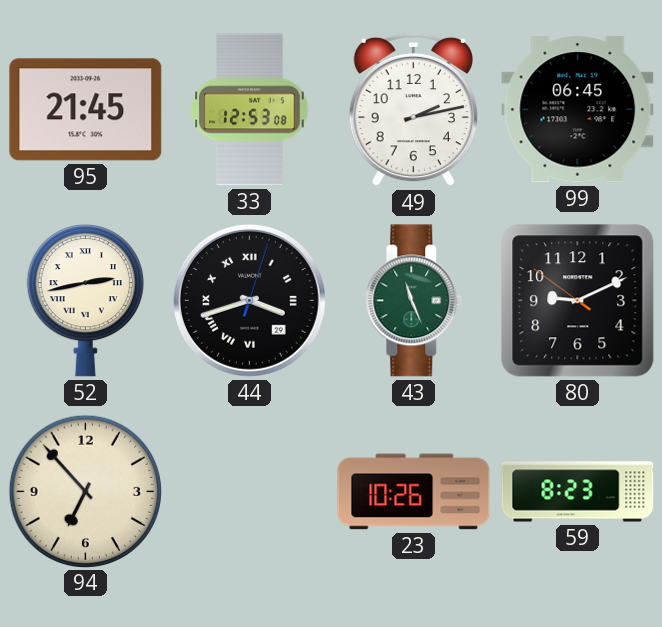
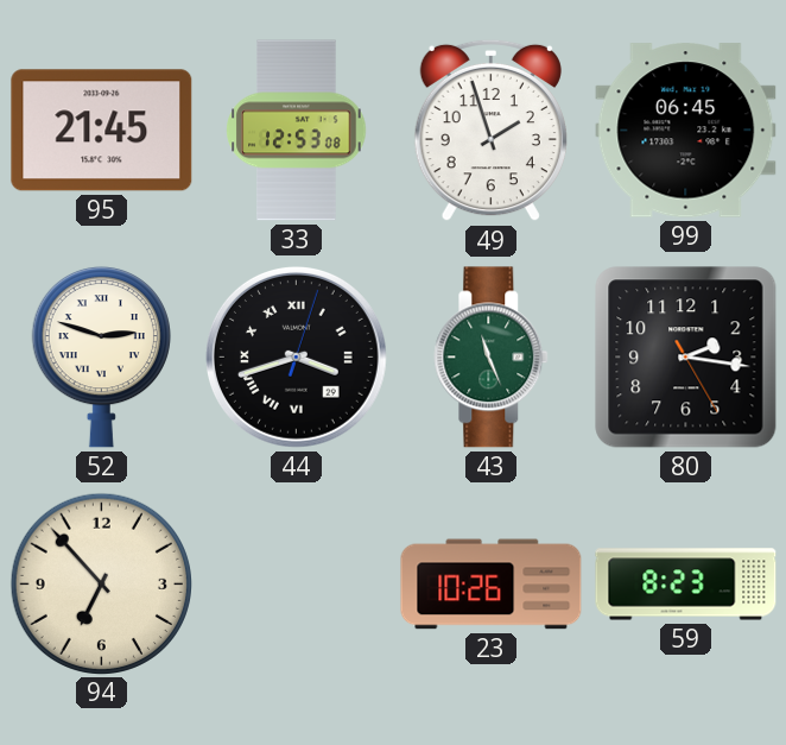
49: 2:13 -> 1:57 (490, 131)
52: 2:43 -> 2:48 (101, 356)
80: 9:10 -> 2:16 (686, 358)
